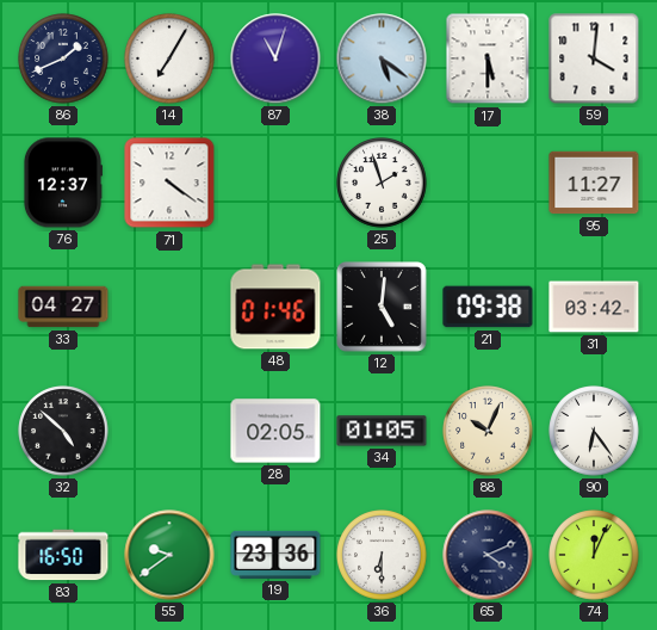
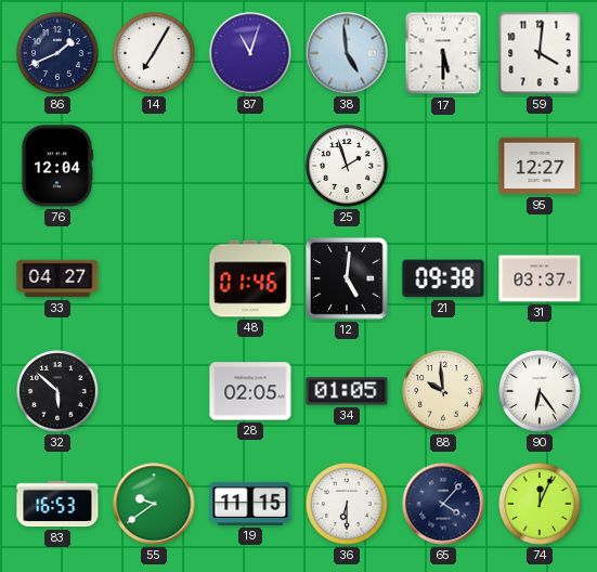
38: 5:21 -> 4:59 (347, 53)
76: 12:37 -> 12:04 (56, 166)
71: 4:21 -> none (169, 183)
95: 11:27 -> 12:27 (540, 166)
31: 03:42 -> 03:37 (540, 278)
32: 4:52 -> 5:52 (57, 391)
88: 10:04 -> 9:59 (443, 391)
83: 16:50 -> 16:53 (57, 504)
19: 23:36 -> 11:15 (250, 504)
65: 4:11 -> 4:07 (443, 504)
